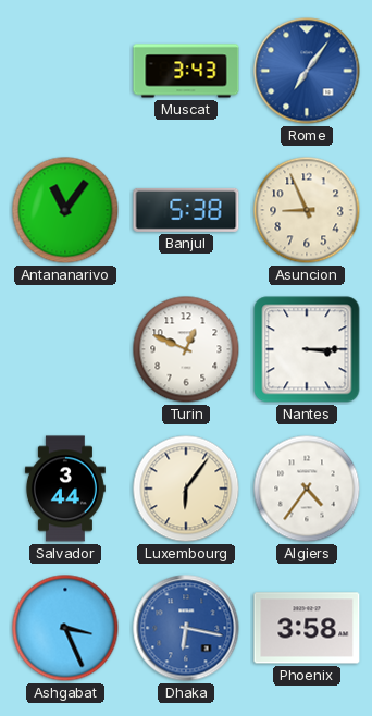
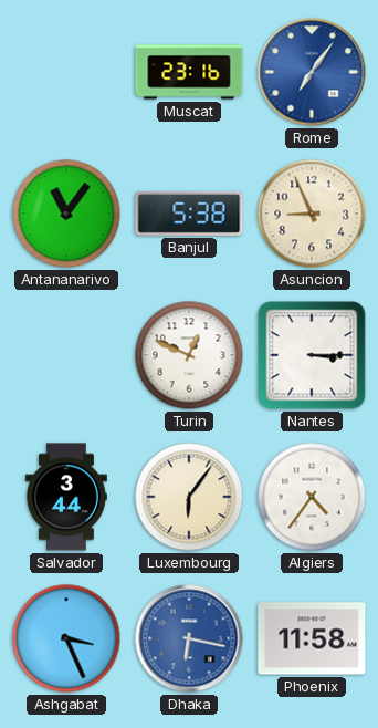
Muscat: 3:43 -> 23:16 (189, 72)
Phoenix: 3:58 -> 11:58 (312, 638)
